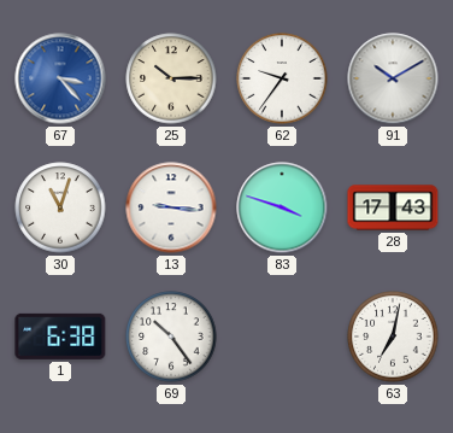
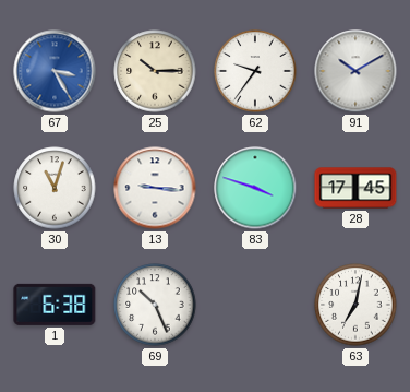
67: 3:23 -> 3:25 (55, 71)
28: 17:43 -> 17:45 (355, 188)
69: 10:24 -> 10:26 (155, 305)
